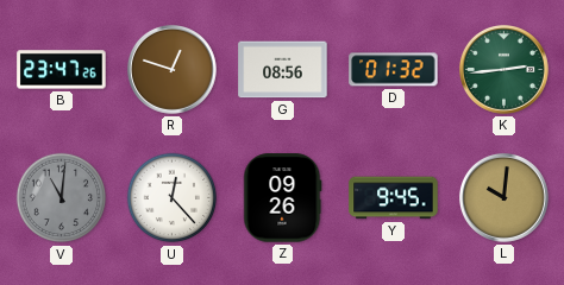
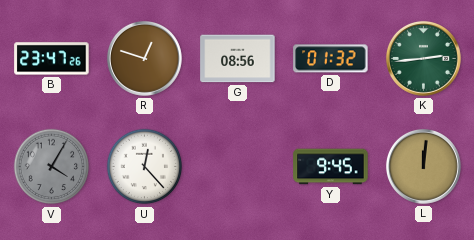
V: 11:01 -> 4:05 (52, 167)
Z: 09:26 -> none (283, 198)
L: 10:01 -> 12:01 (423, 166)
